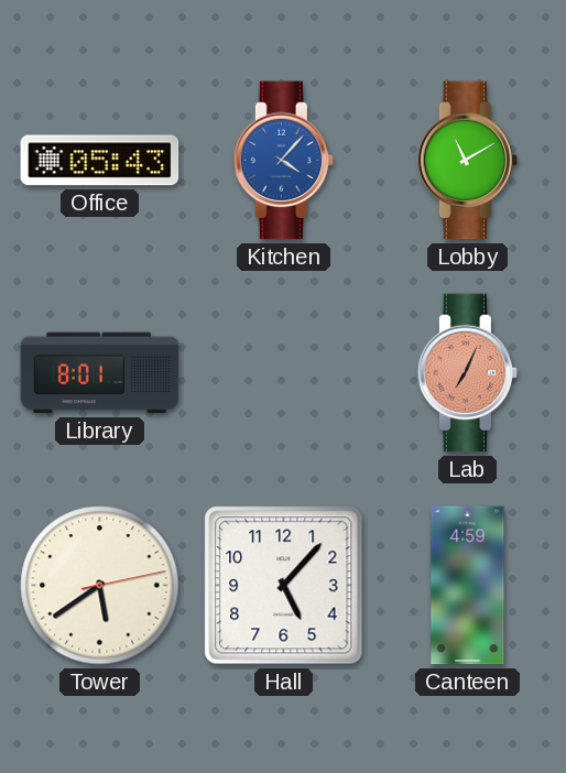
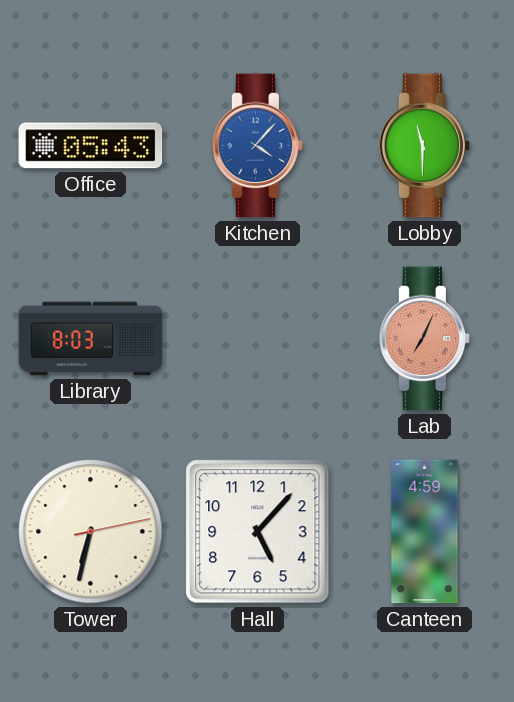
Lobby: 11:10 -> 11:30 (425, 146)
Library: 8:01 -> 8:03 (91, 339)
Tower: 5:39 -> 6:32 (91, 532)
